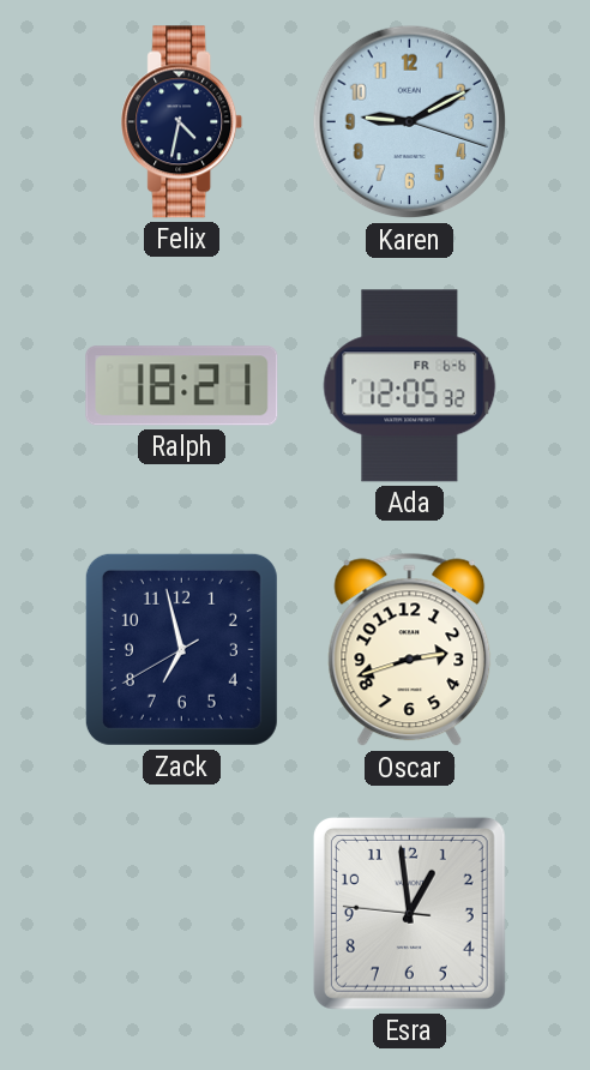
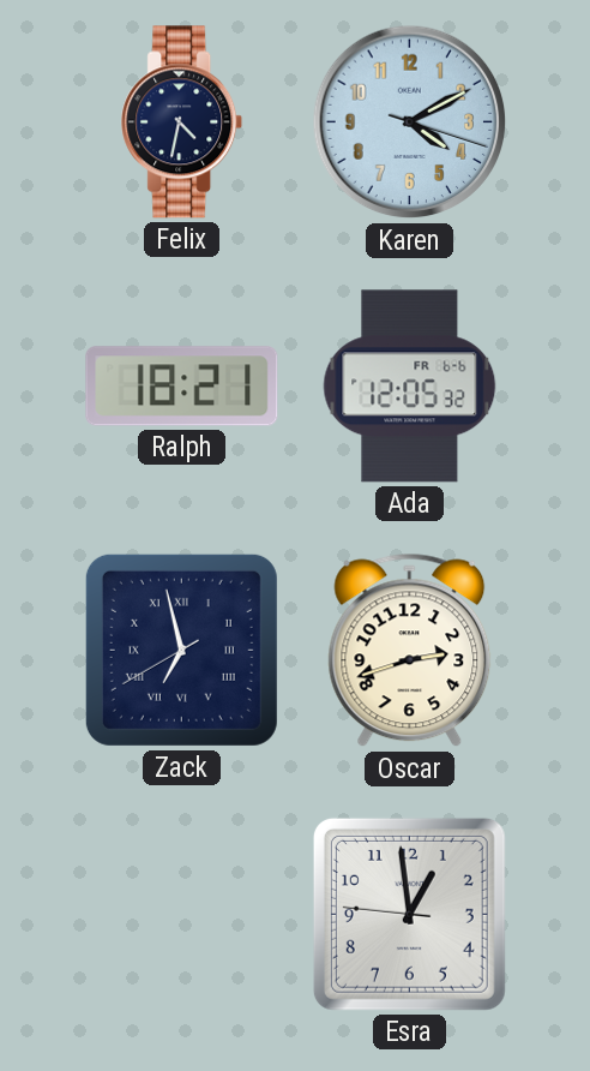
Karen: 9:10 -> 4:10 (410, 122)
Zack numerals: Arabic -> Roman (181, 650)
